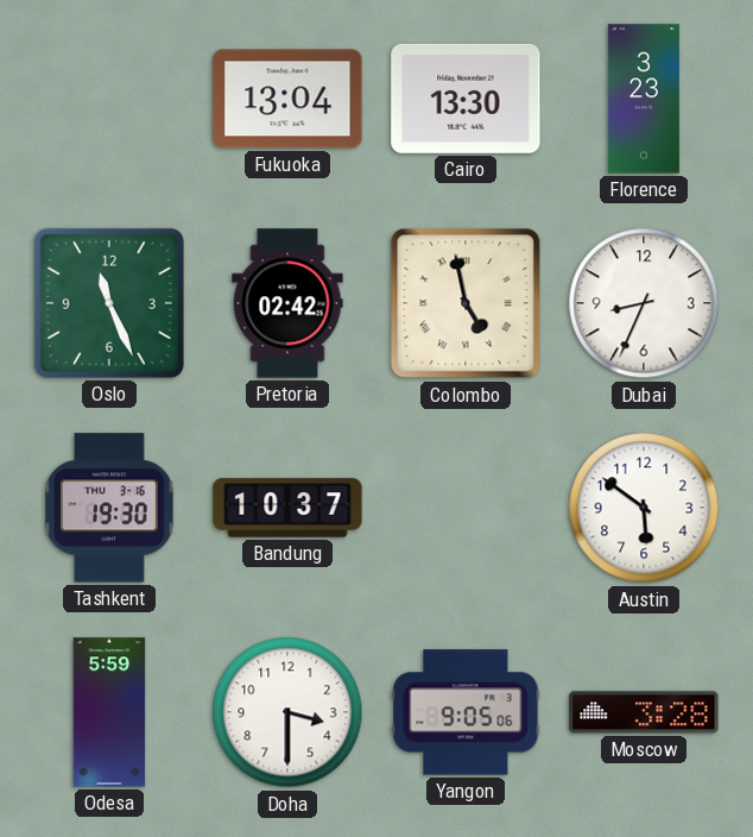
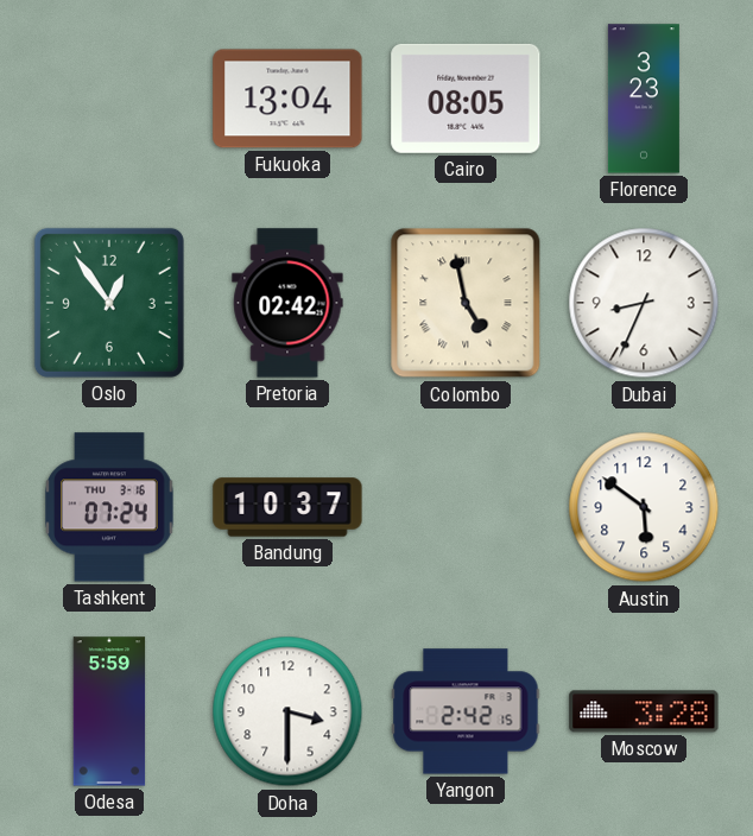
Cairo: 13:30 -> 08:05 (466, 99)
Oslo: 11:26 -> 12:54 (109, 303)
Tashkent: 19:30 -> 07:24 (109, 507)
Yangon: 9:05 -> 2:42 (466, 711)
